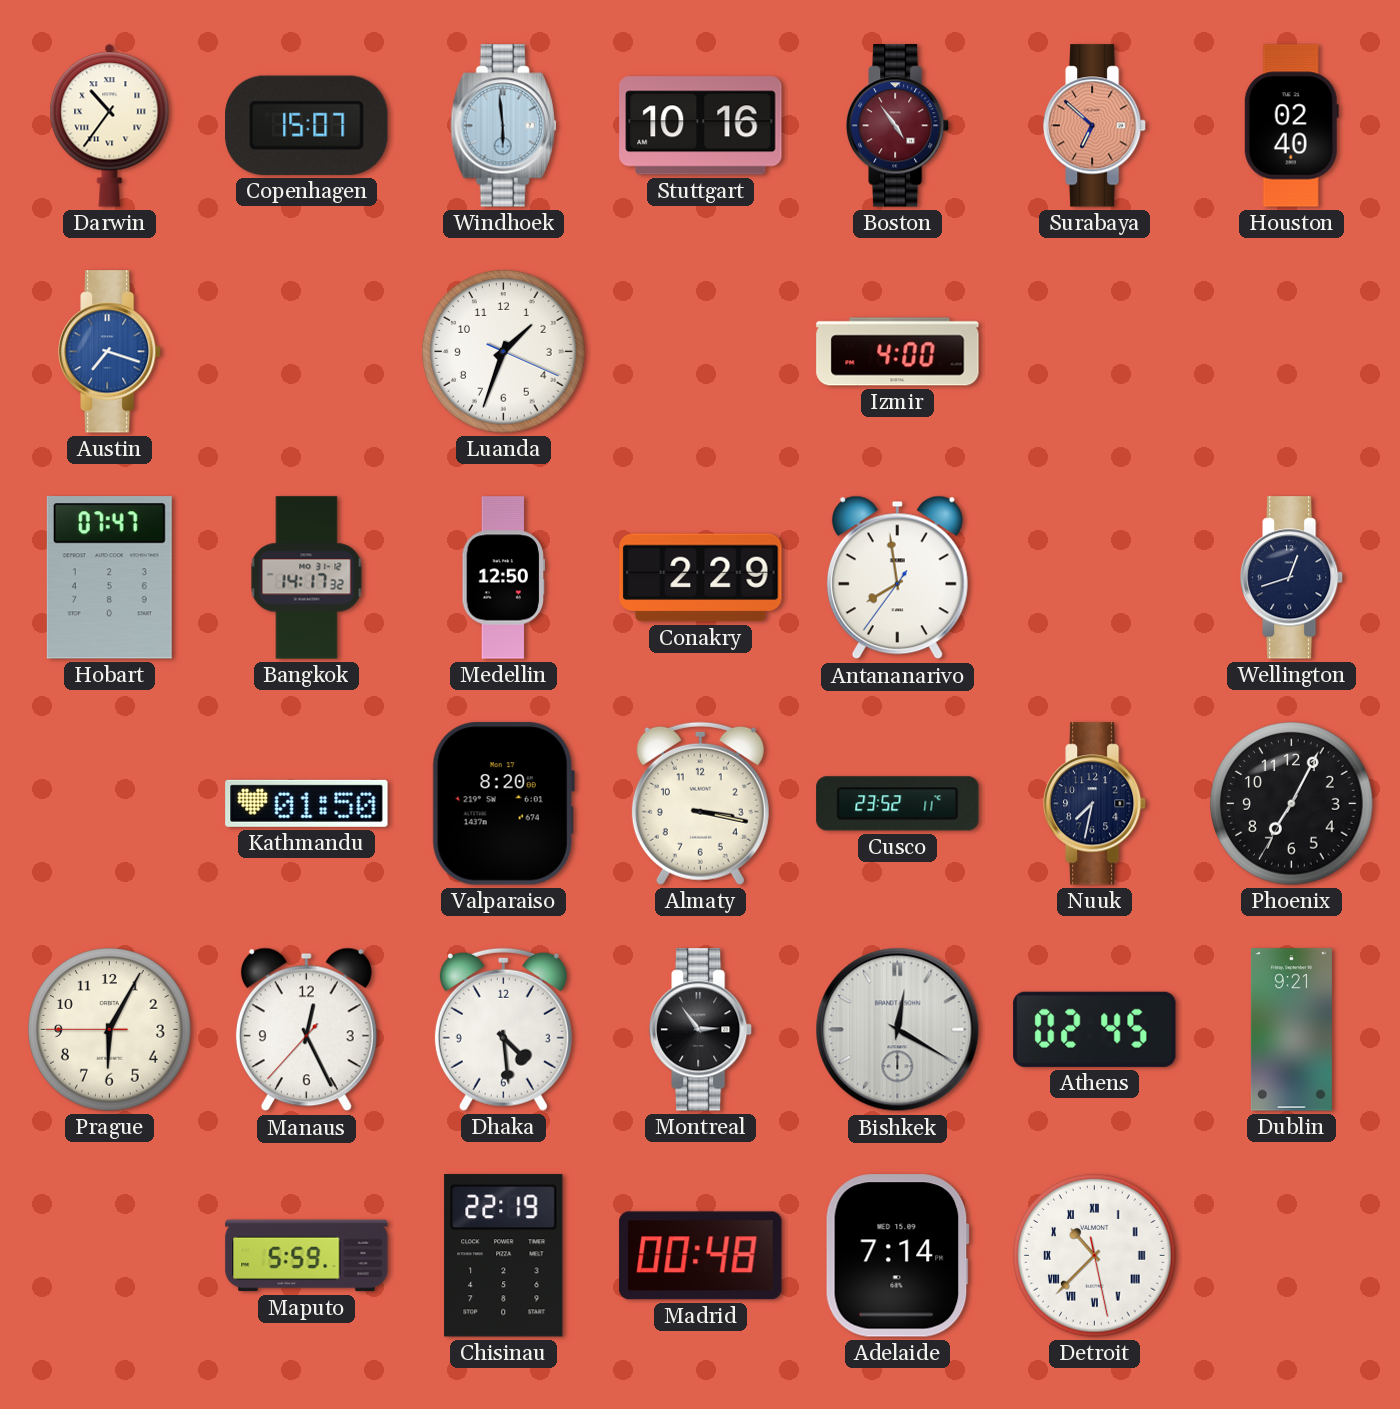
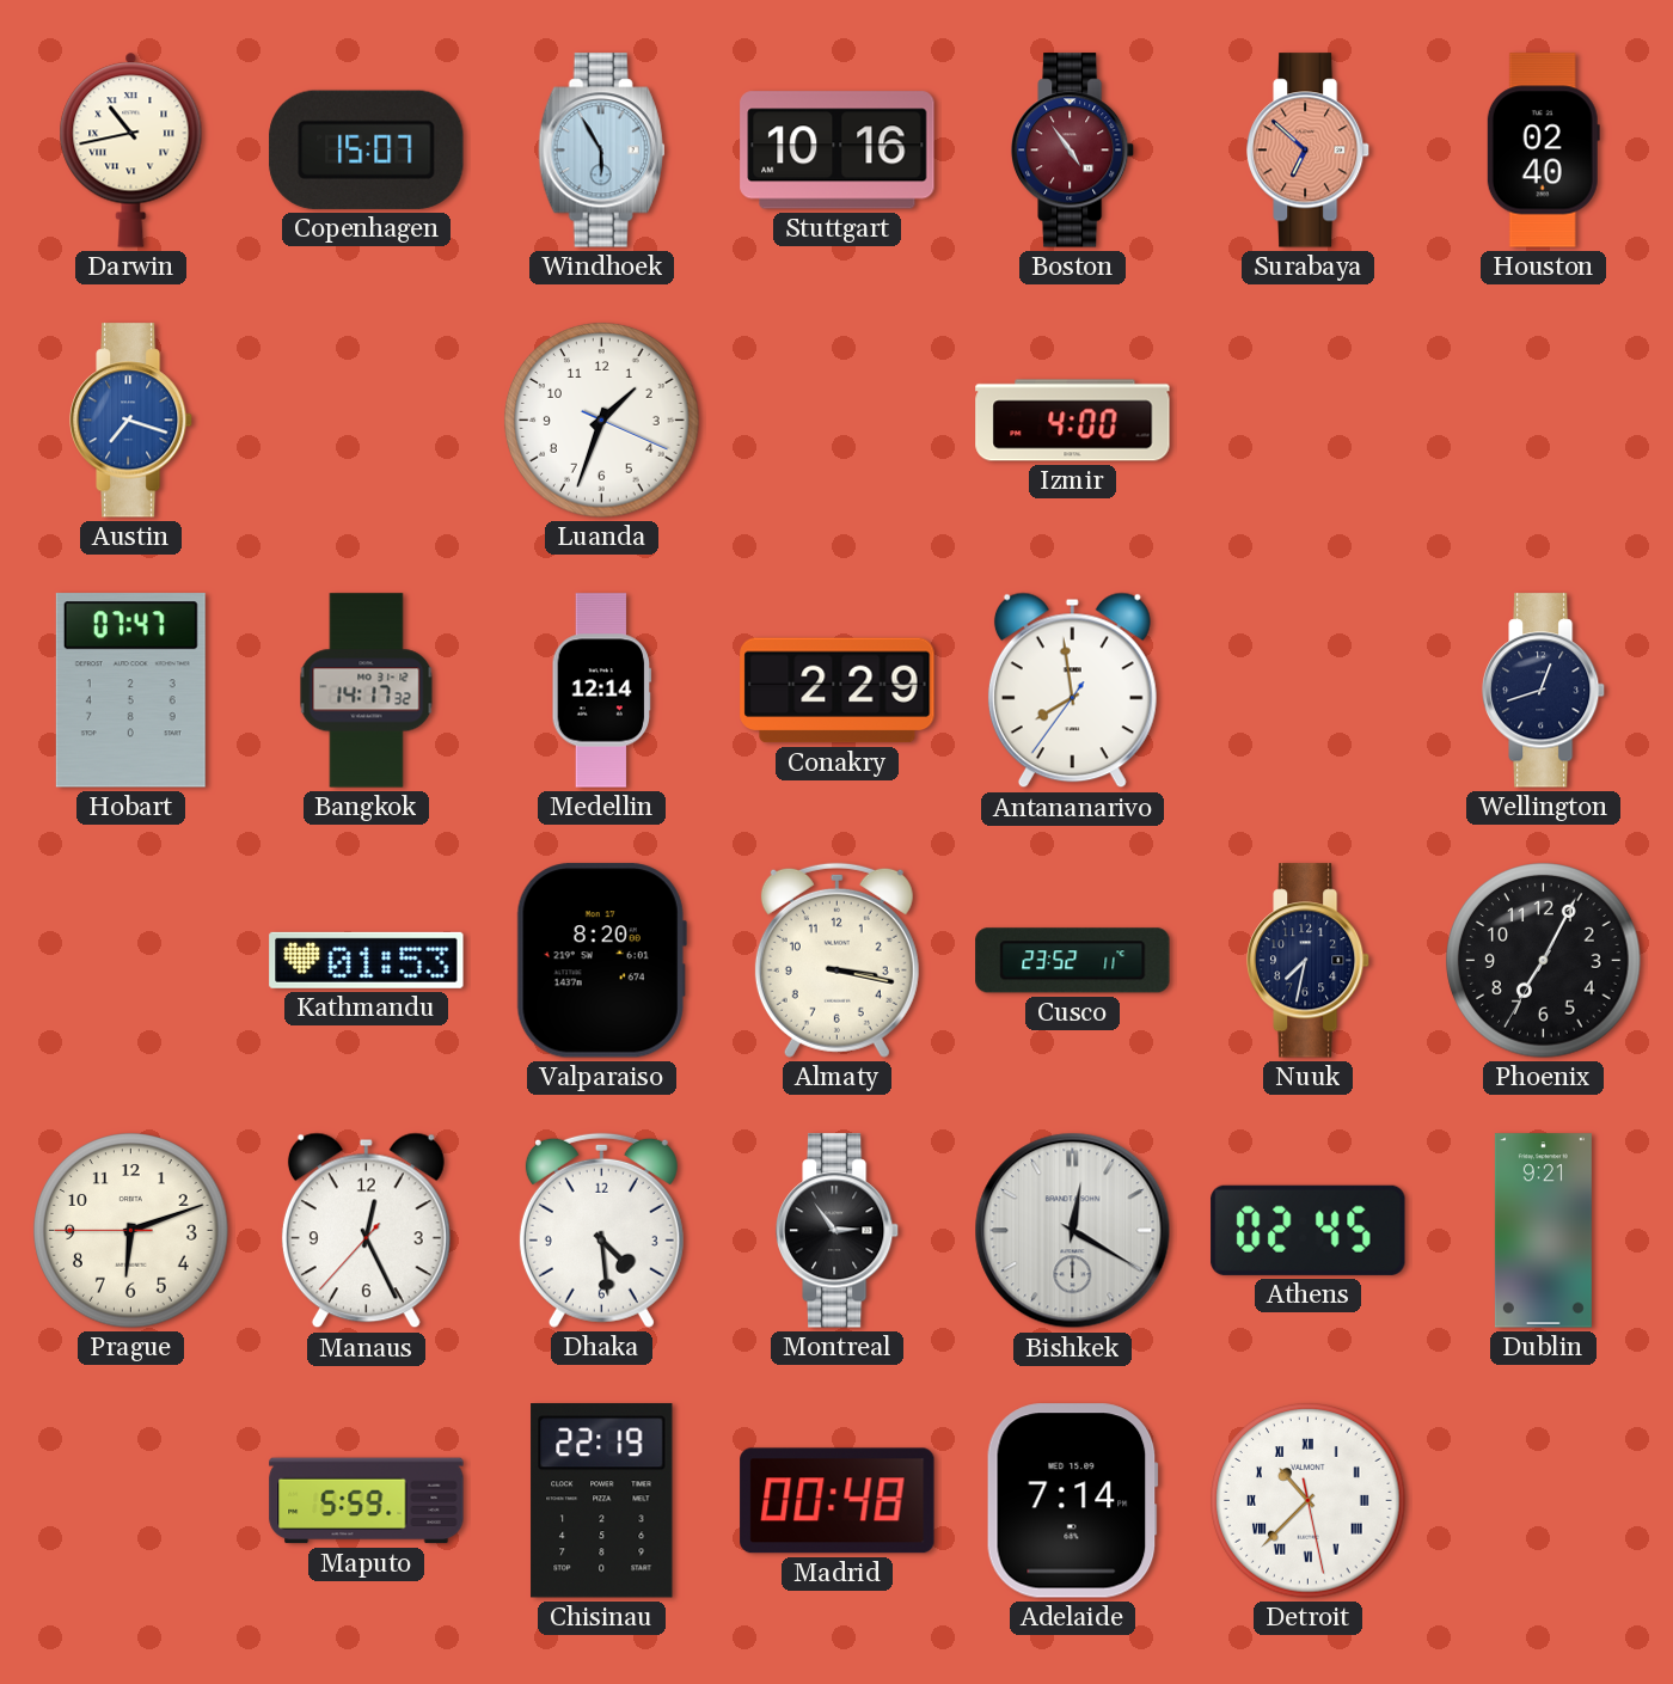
Darwin: 10:36 -> 10:43 (131, 149)
Windhoek: 5:59 -> 5:55 (602, 151)
Medellin: 12:50 -> 12:14 (602, 691)
Kathmandu: 01:50 -> 01:53 (367, 960)
Prague: 6:04 -> 6:11 (131, 1231)
